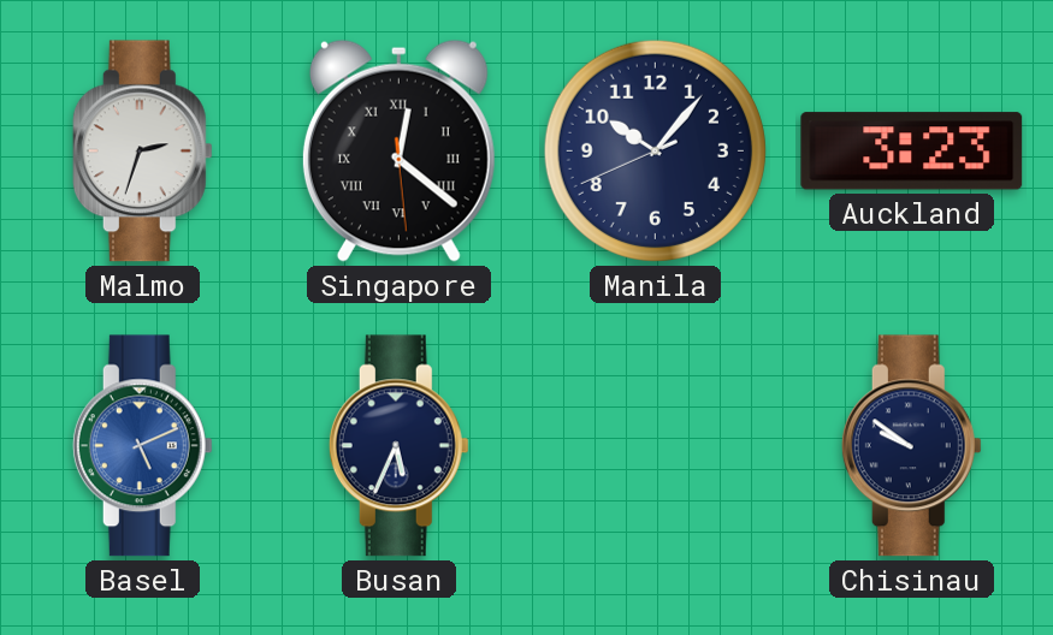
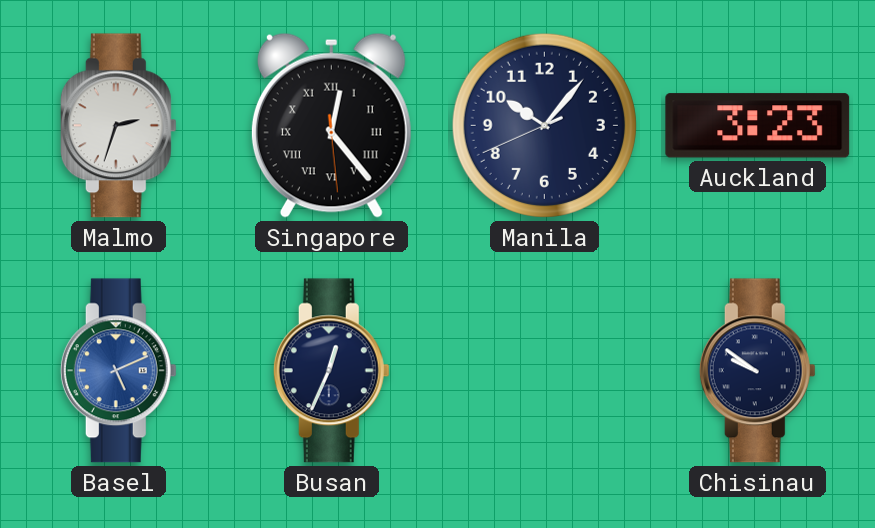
Singapore: 12:21 -> 12:23 (331, 125)
Busan: 5:34 -> 12:34 (331, 371)
